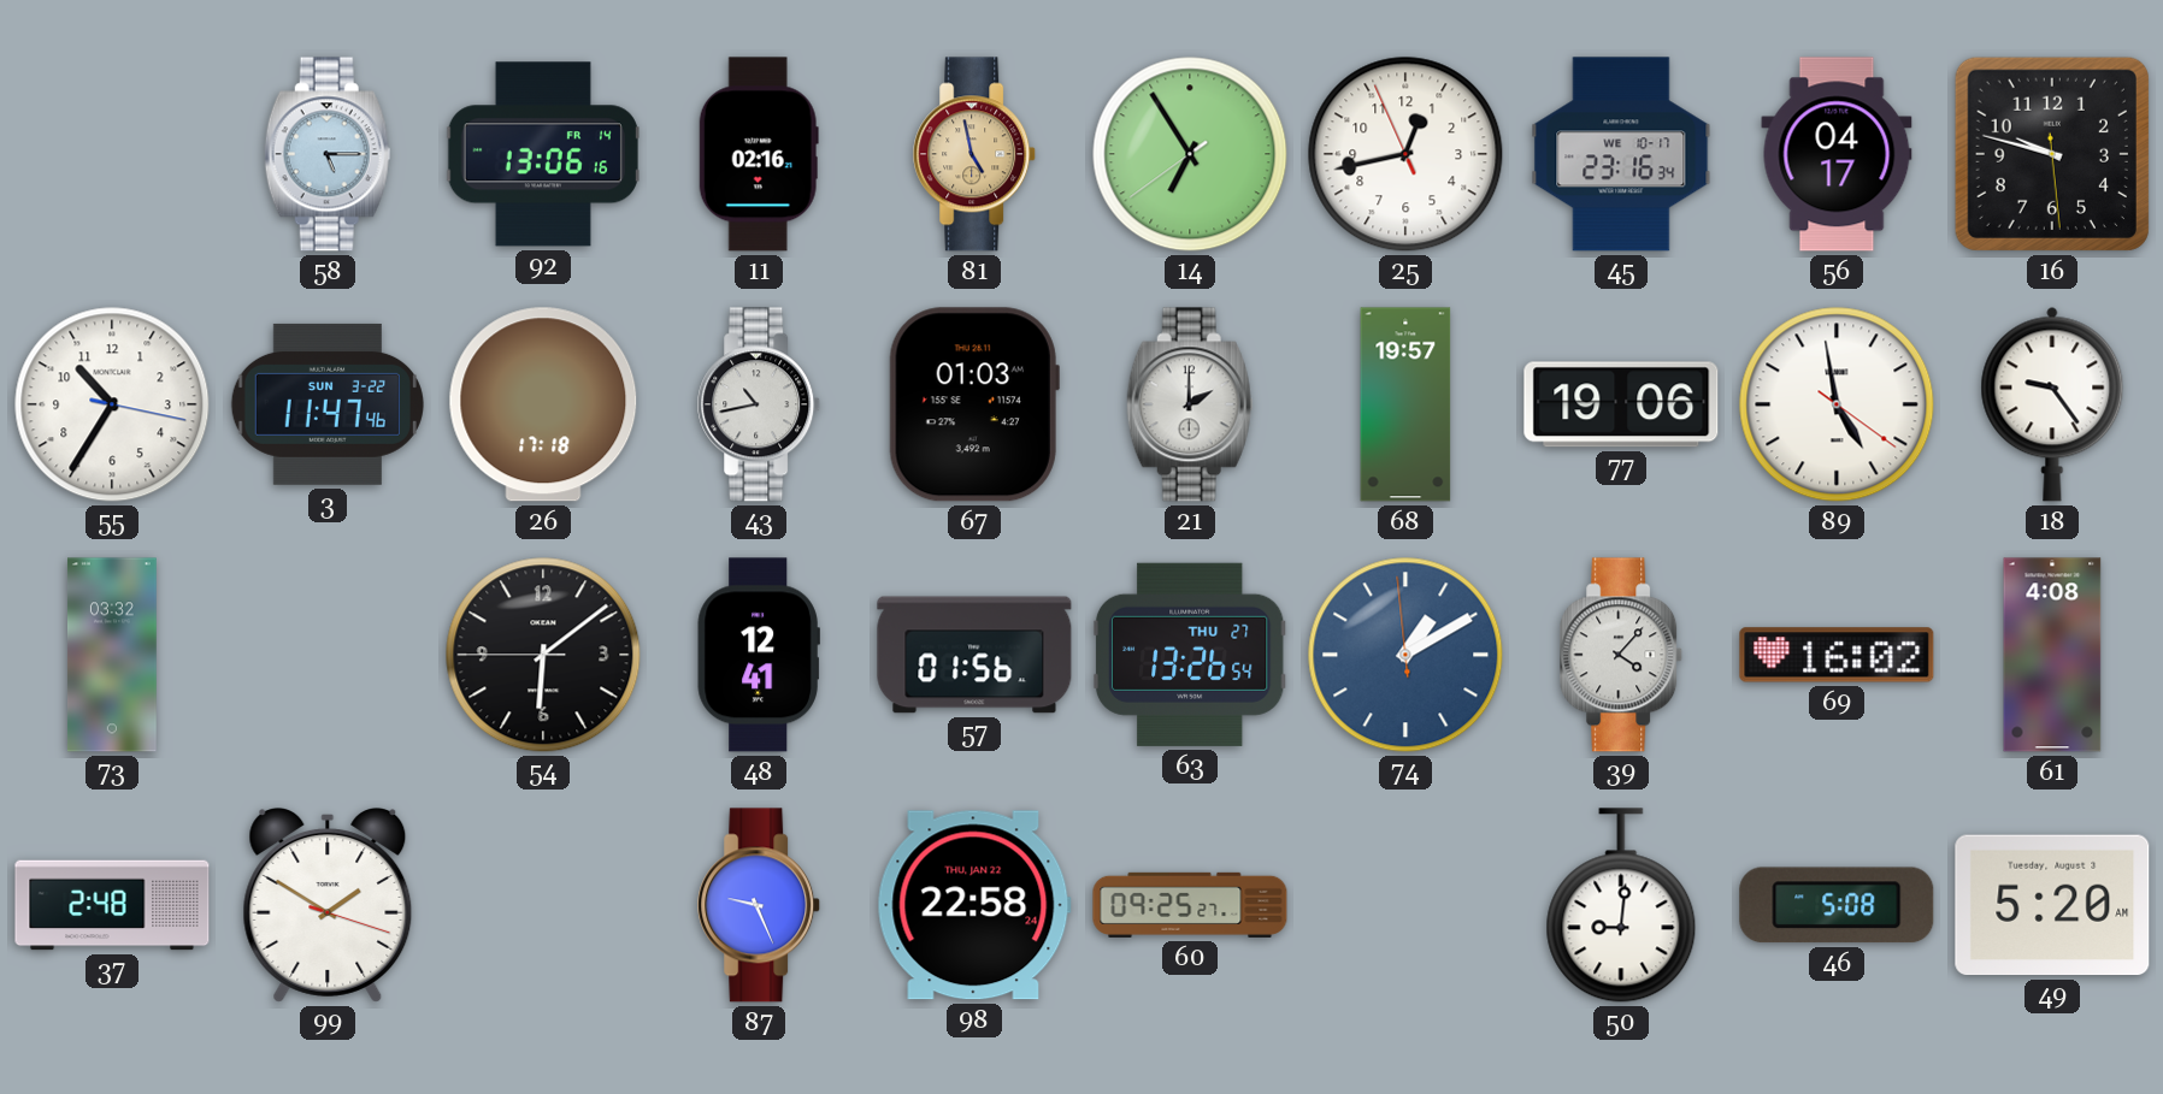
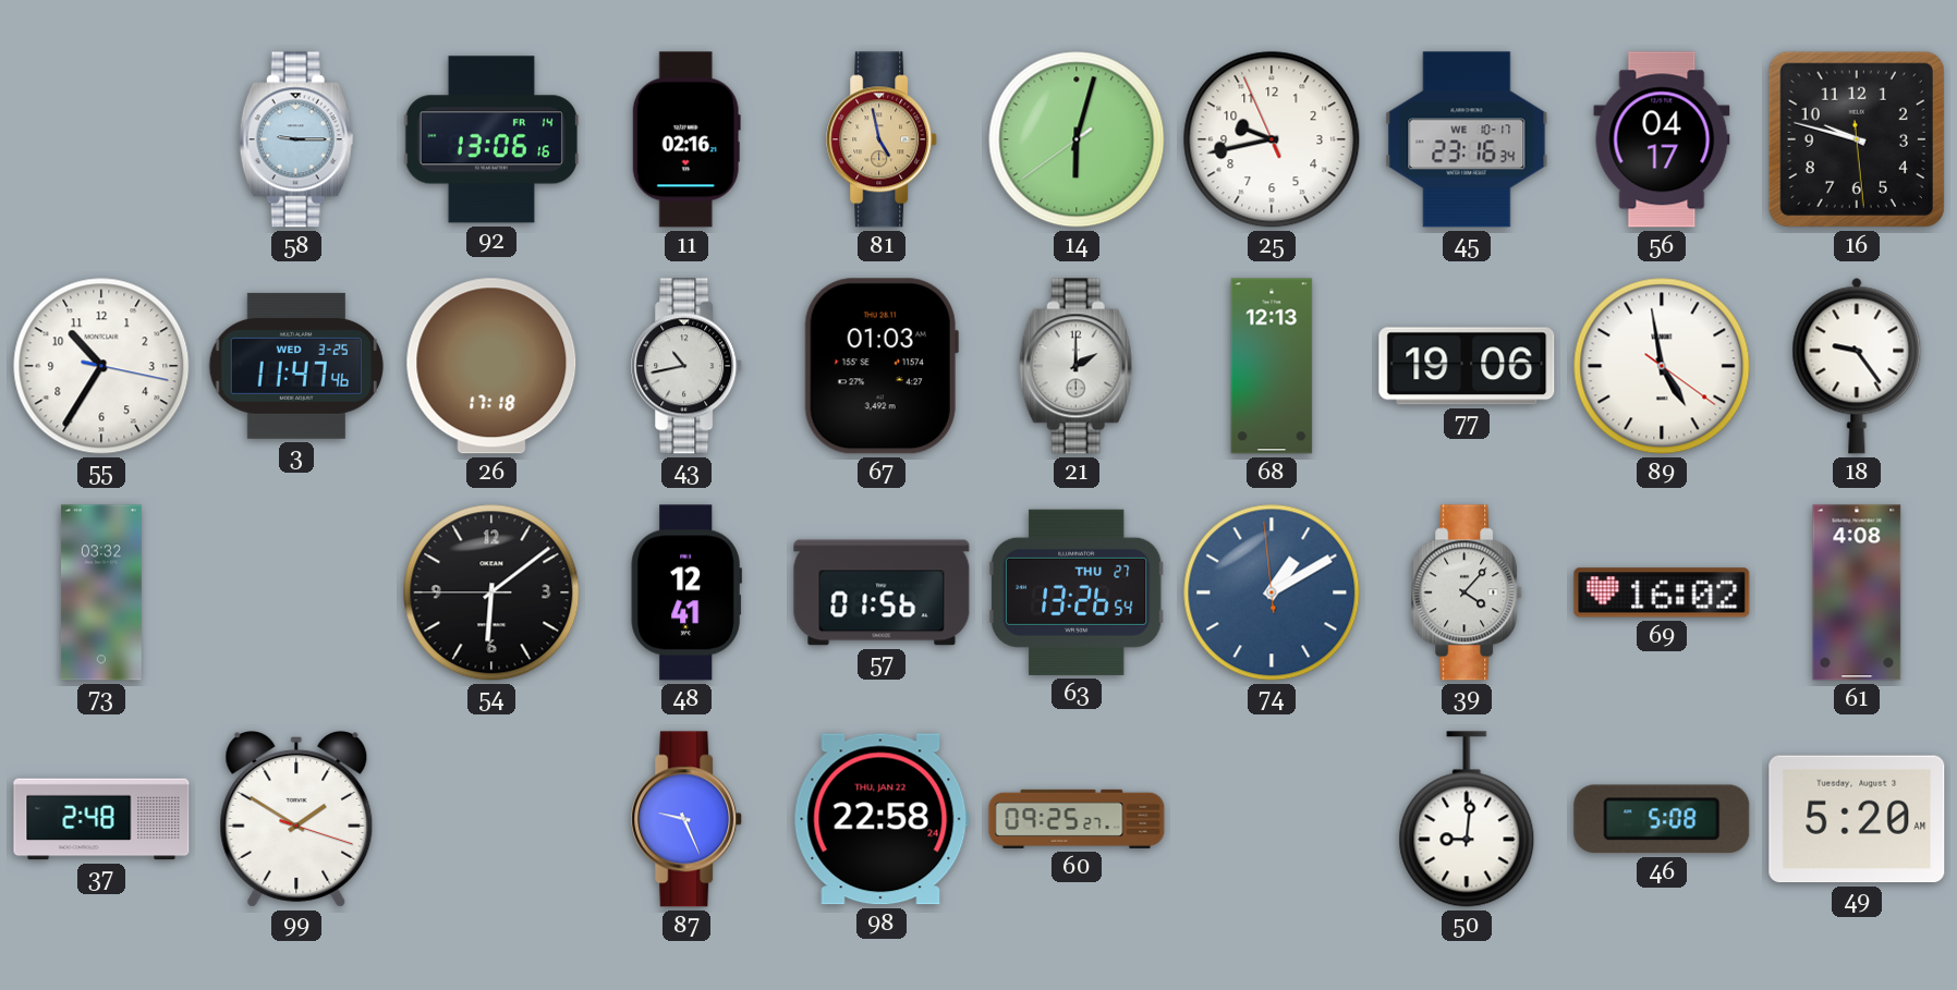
58: 5:15 -> 9:15 (296, 139)
14: 6:54 -> 6:02 (1077, 139)
25: 12:42 -> 9:42 (1272, 139)
3 date: SUN 3-22 -> WED 3-25 (296, 366)
68: 19:57 -> 12:13 (1272, 366)
